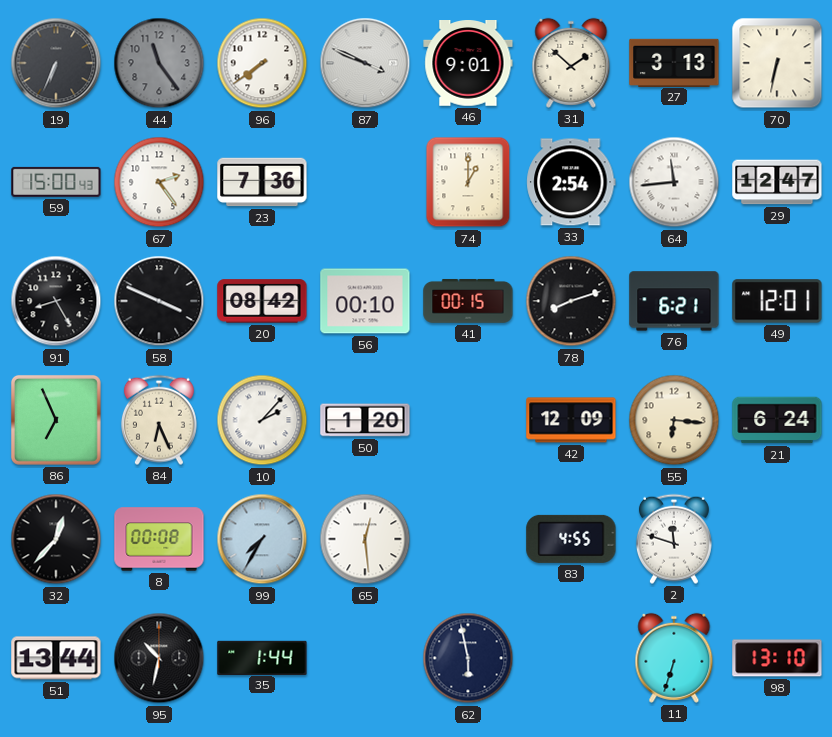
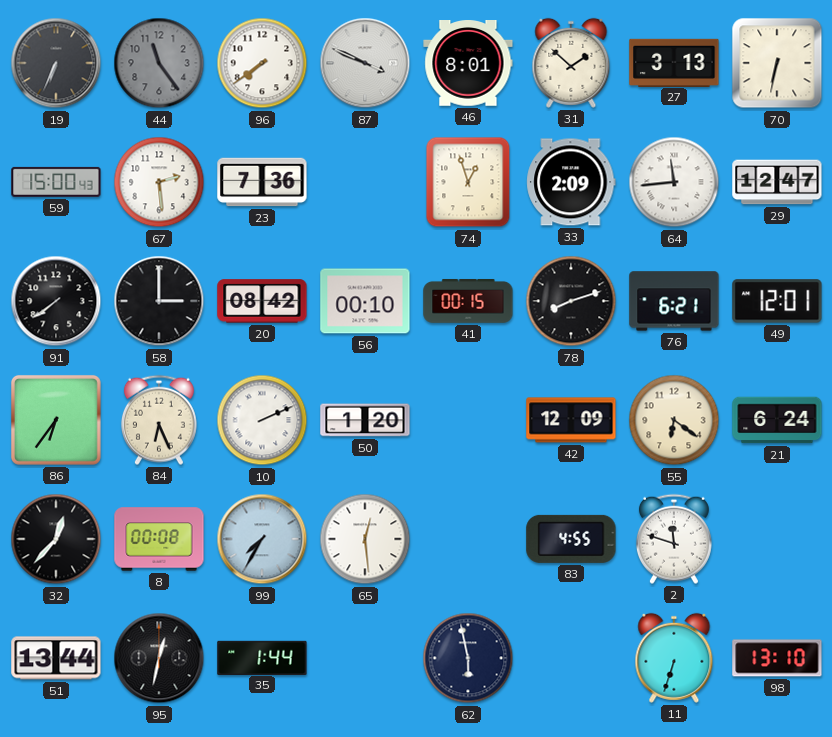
46: 9:01 -> 8:01 (468, 64)
67: 2:24 -> 2:29 (159, 182)
74: 1:00 -> 12:57 (468, 182)
33: 2:54 -> 2:09 (571, 182)
91: 8:25 -> 7:39 (56, 301)
58: 3:49 -> 3:00 (159, 301)
86: 6:56 -> 6:36 (56, 420)
10: 2:07 -> 2:11 (262, 420)
55: 6:16 -> 6:21 (674, 420)
95: 10:32 -> 12:32 (159, 658)
